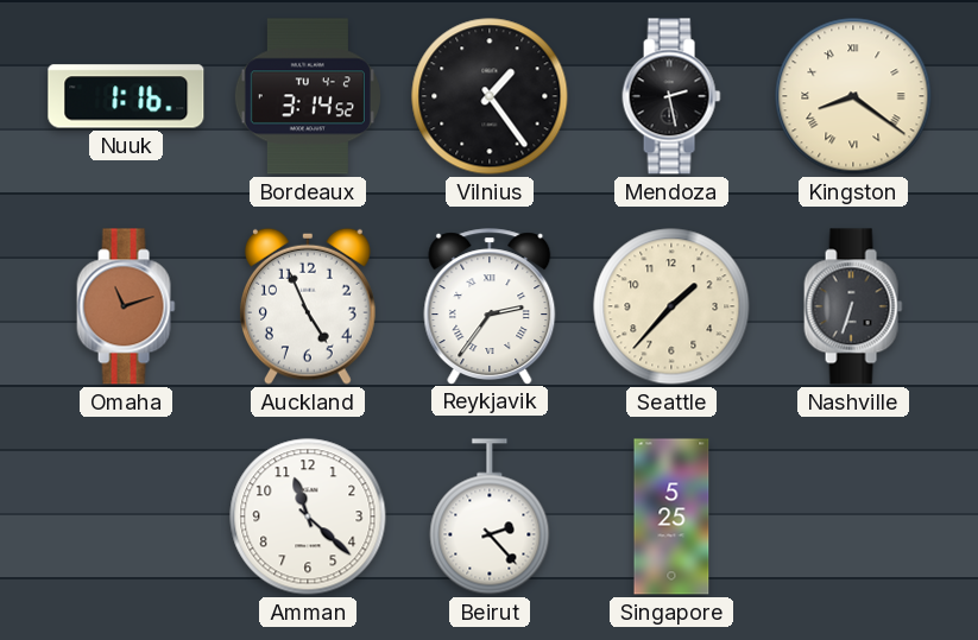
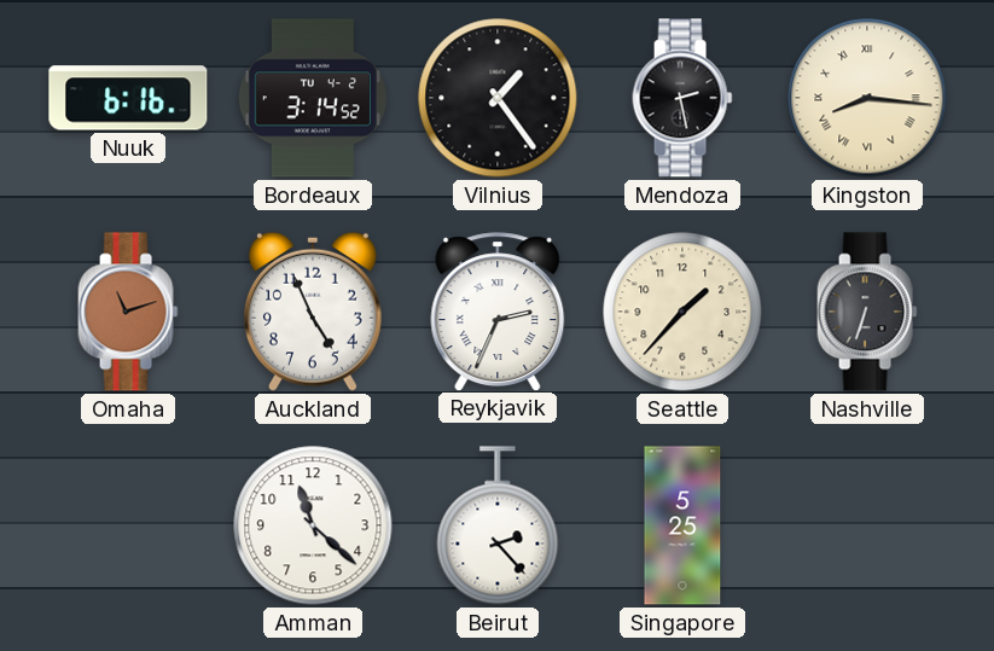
Nuuk: 1:16 -> 6:16 (128, 98)
Kingston: 8:21 -> 8:16 (867, 98)
Reykjavik: 2:36 -> 2:34 (498, 312)
